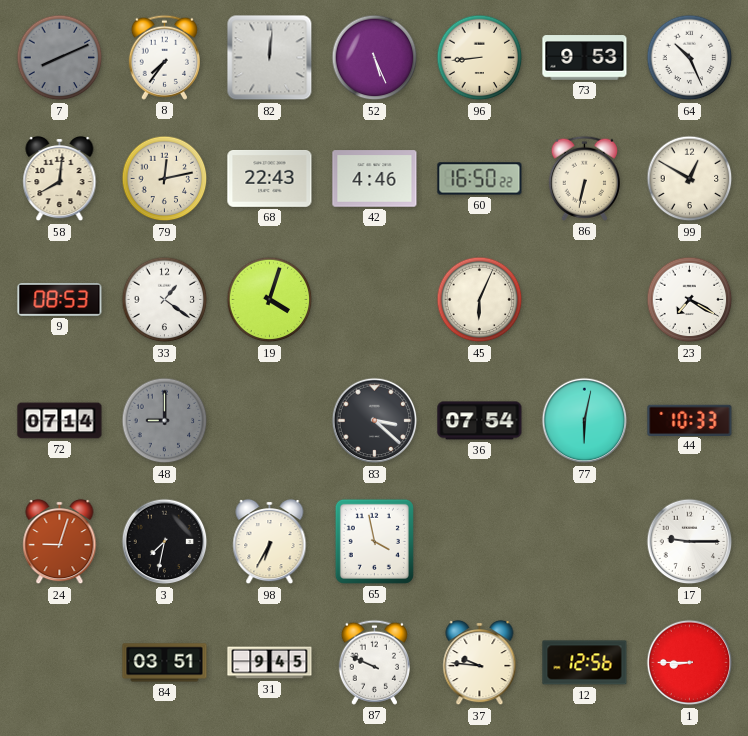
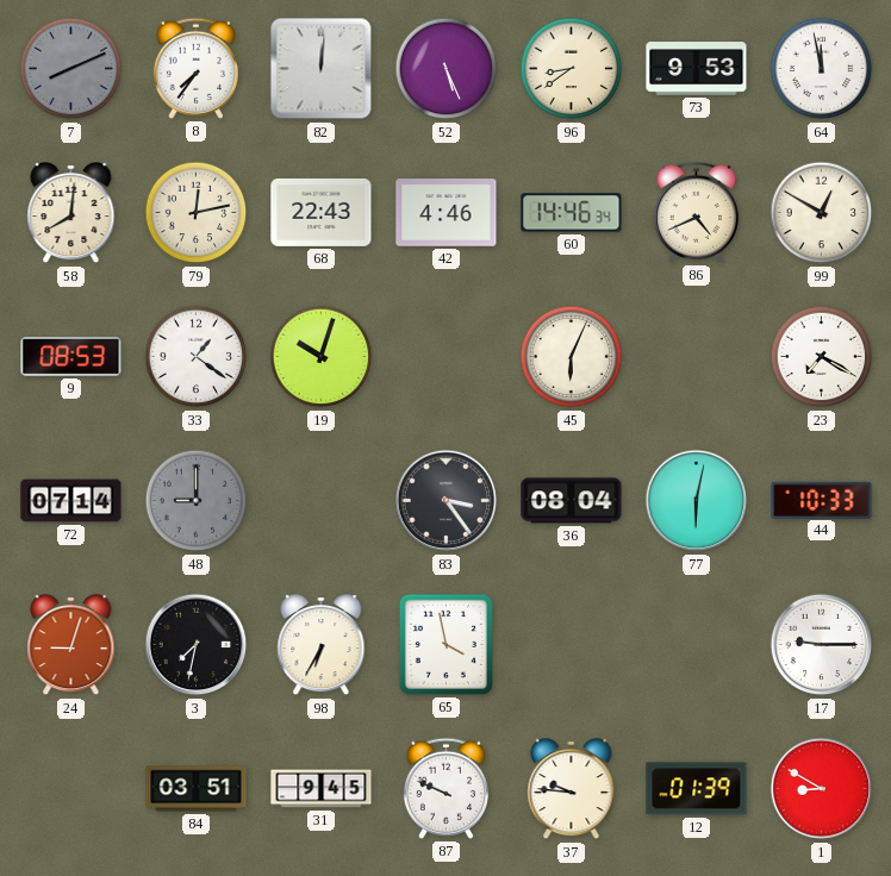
96: 8:44 -> 8:39 (572, 69)
64: 10:26 -> 11:58 (822, 69)
60: 16:50 -> 14:46 (572, 213)
86: 6:32 -> 4:41 (696, 212)
19: 4:03 -> 10:03 (322, 357)
83: 3:22 -> 3:24 (447, 501)
36: 07:54 -> 08:04 (572, 501)
12: 12:56 -> 01:39 (697, 789)
1: 8:45 -> 8:50 (822, 789)
